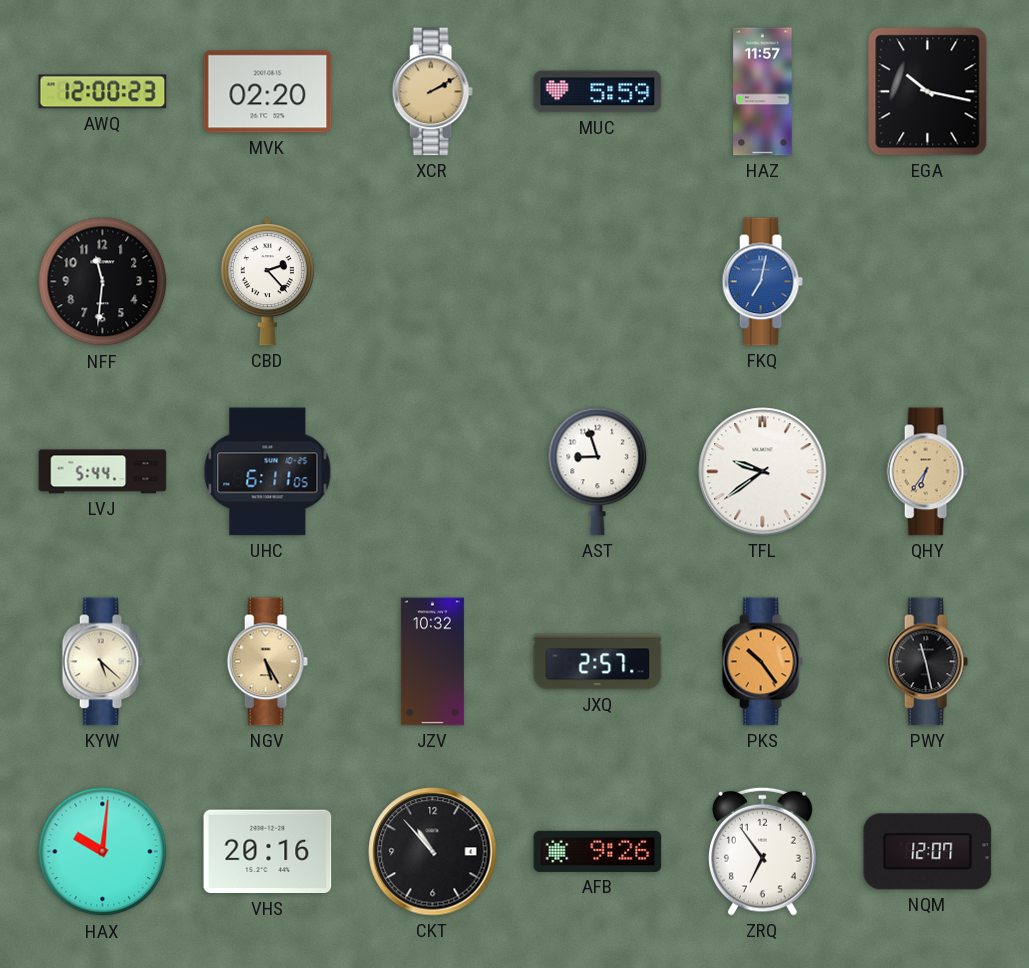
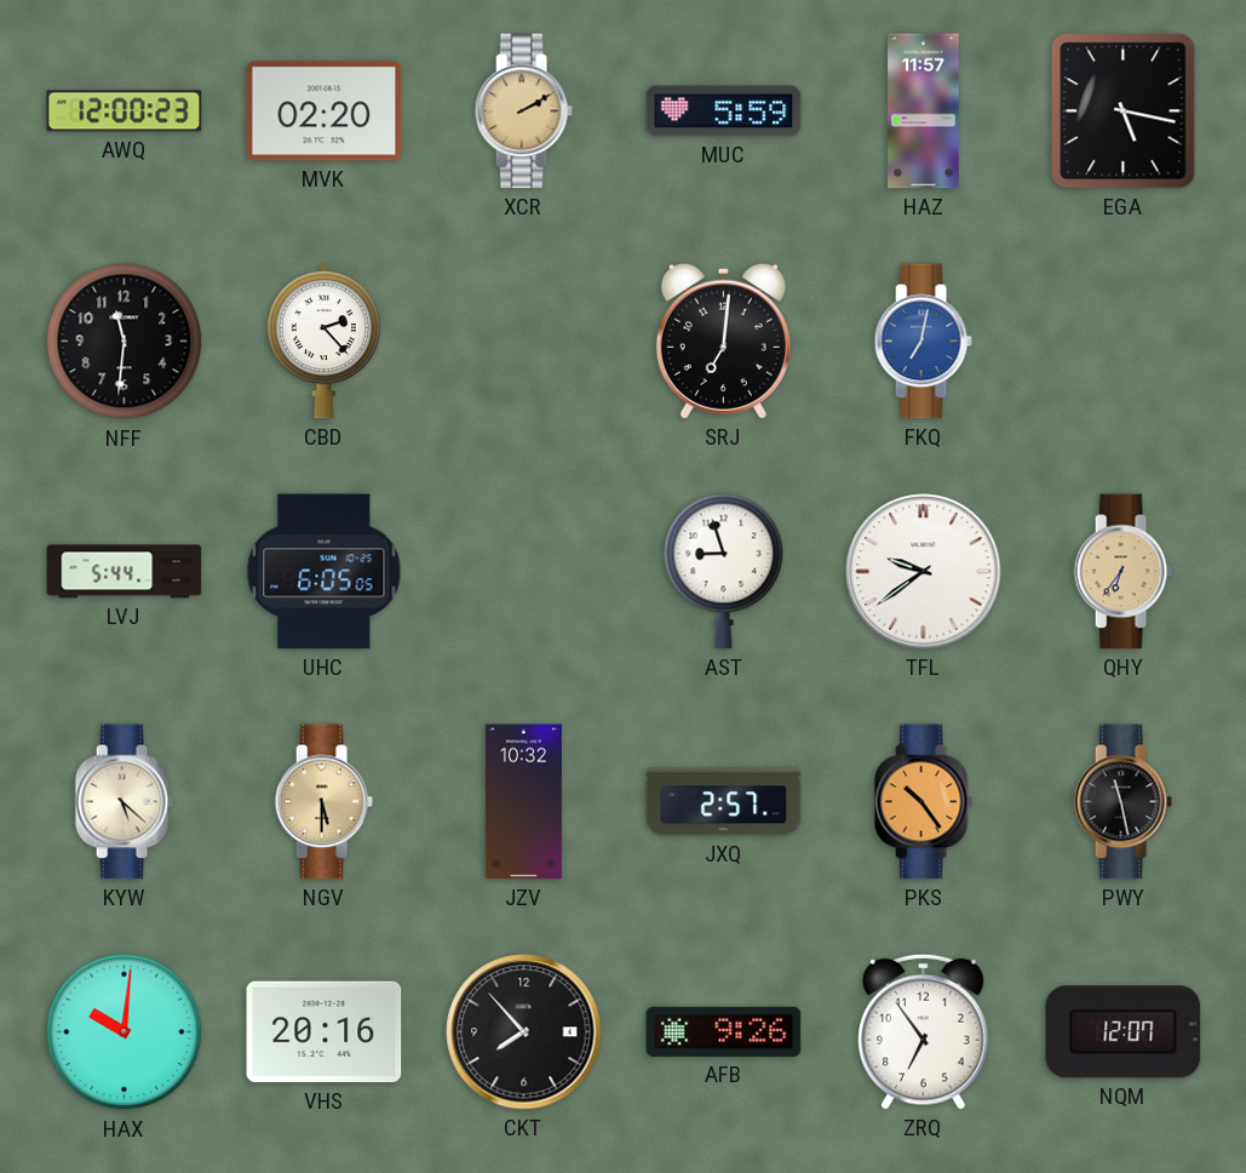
EGA: 10:17 -> 5:17 (1124, 111)
SRJ: none -> 7:01 (723, 341)
UHC: 6:11 -> 6:05 (325, 572)
NGV: 5:25 -> 5:30 (323, 802)
CKT: 10:53 -> 7:53 (524, 1032)
